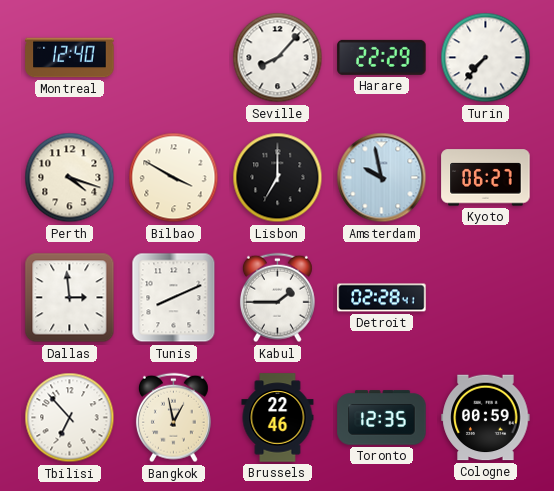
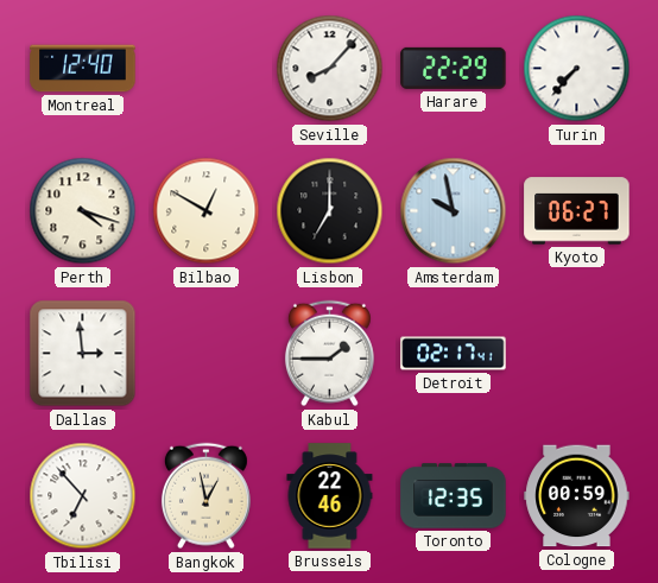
Bilbao: 3:50 -> 12:50 (207, 211)
Tunis: 8:11 -> none (174, 298)
Detroit: 02:28 -> 02:17 (454, 354)
